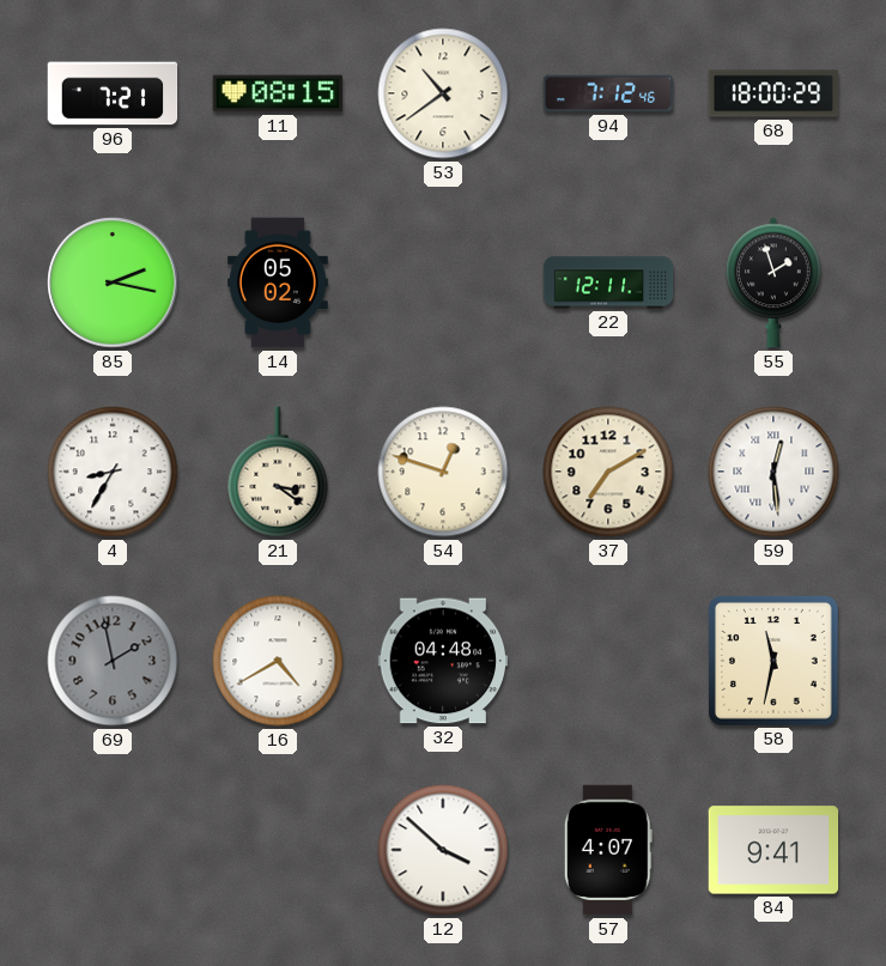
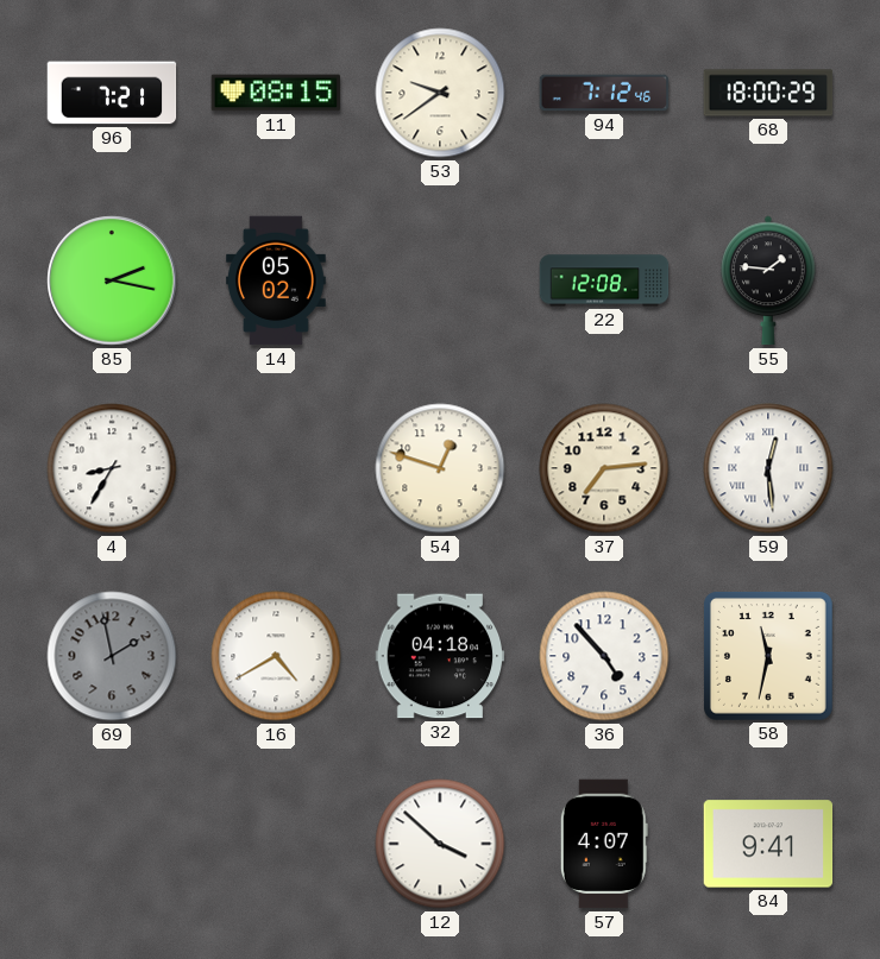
53: 10:39 -> 9:39 (440, 93)
22: 12:11 -> 12:08 (604, 280)
55: 1:57 -> 1:46 (768, 280)
21: 3:21 -> none (278, 472)
37: 7:10 -> 7:14 (604, 468)
32: 04:48 -> 04:18 (440, 656)
36: none -> 4:53 (604, 656)
